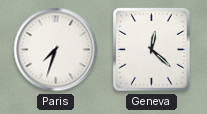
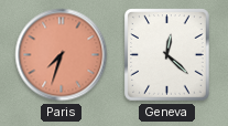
Paris dial: white -> salmon (62, 55)
